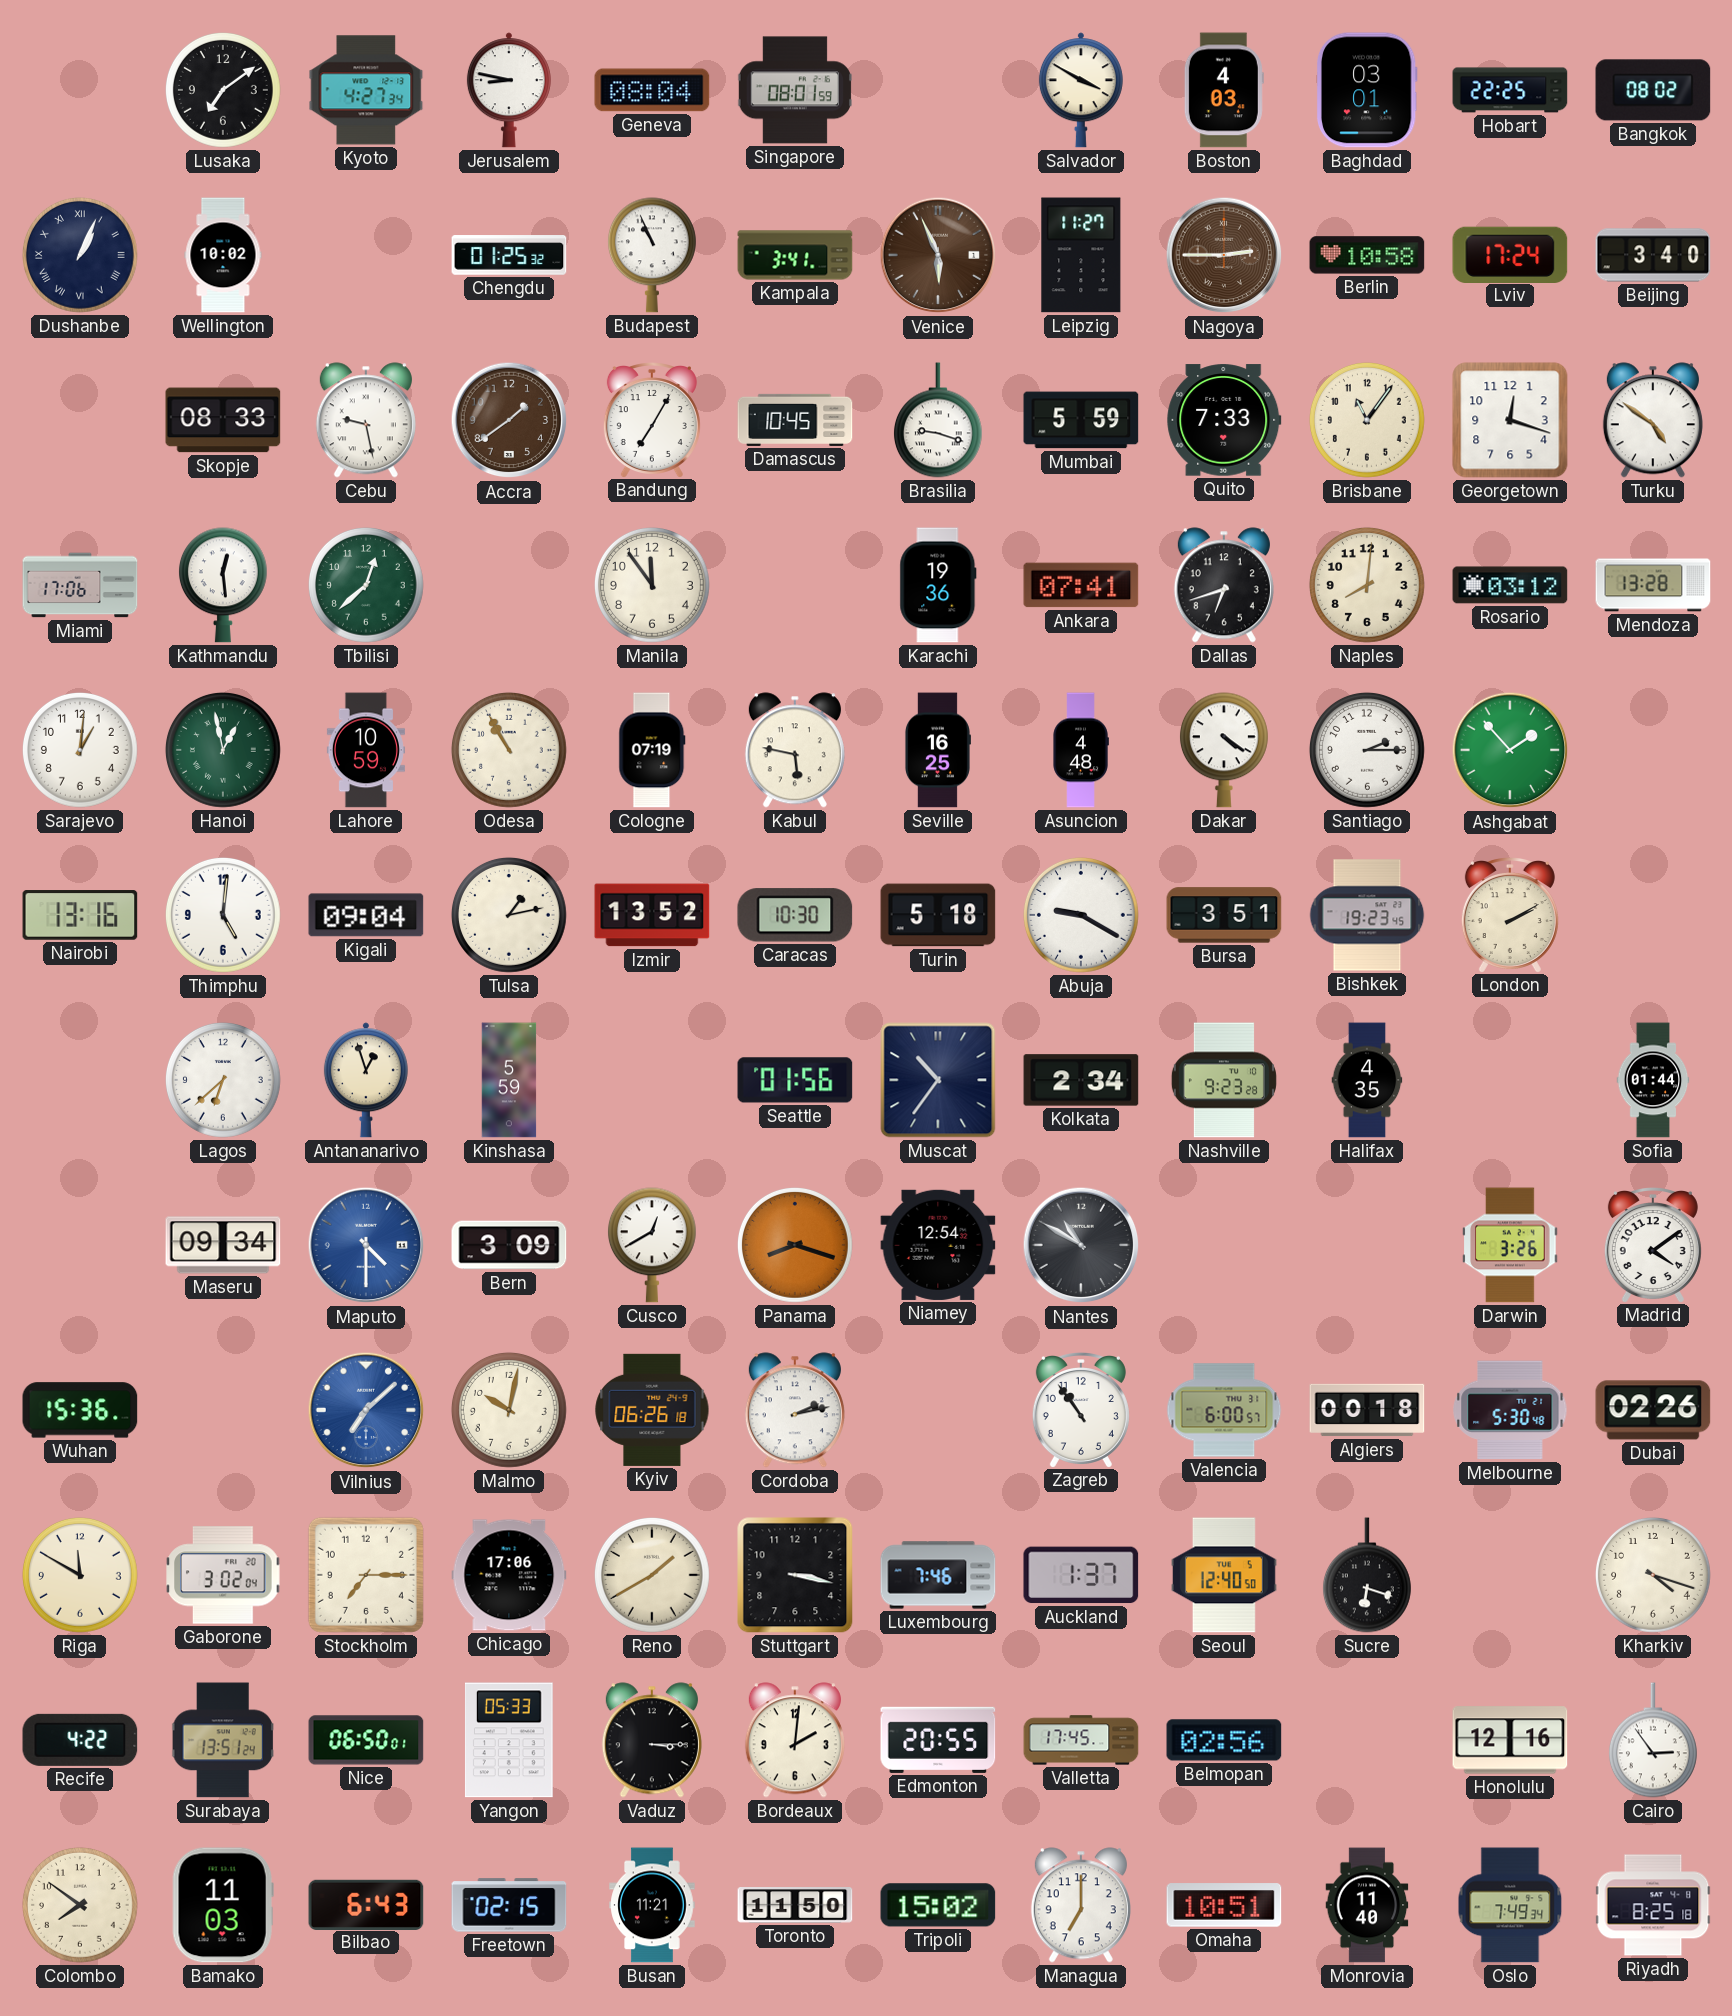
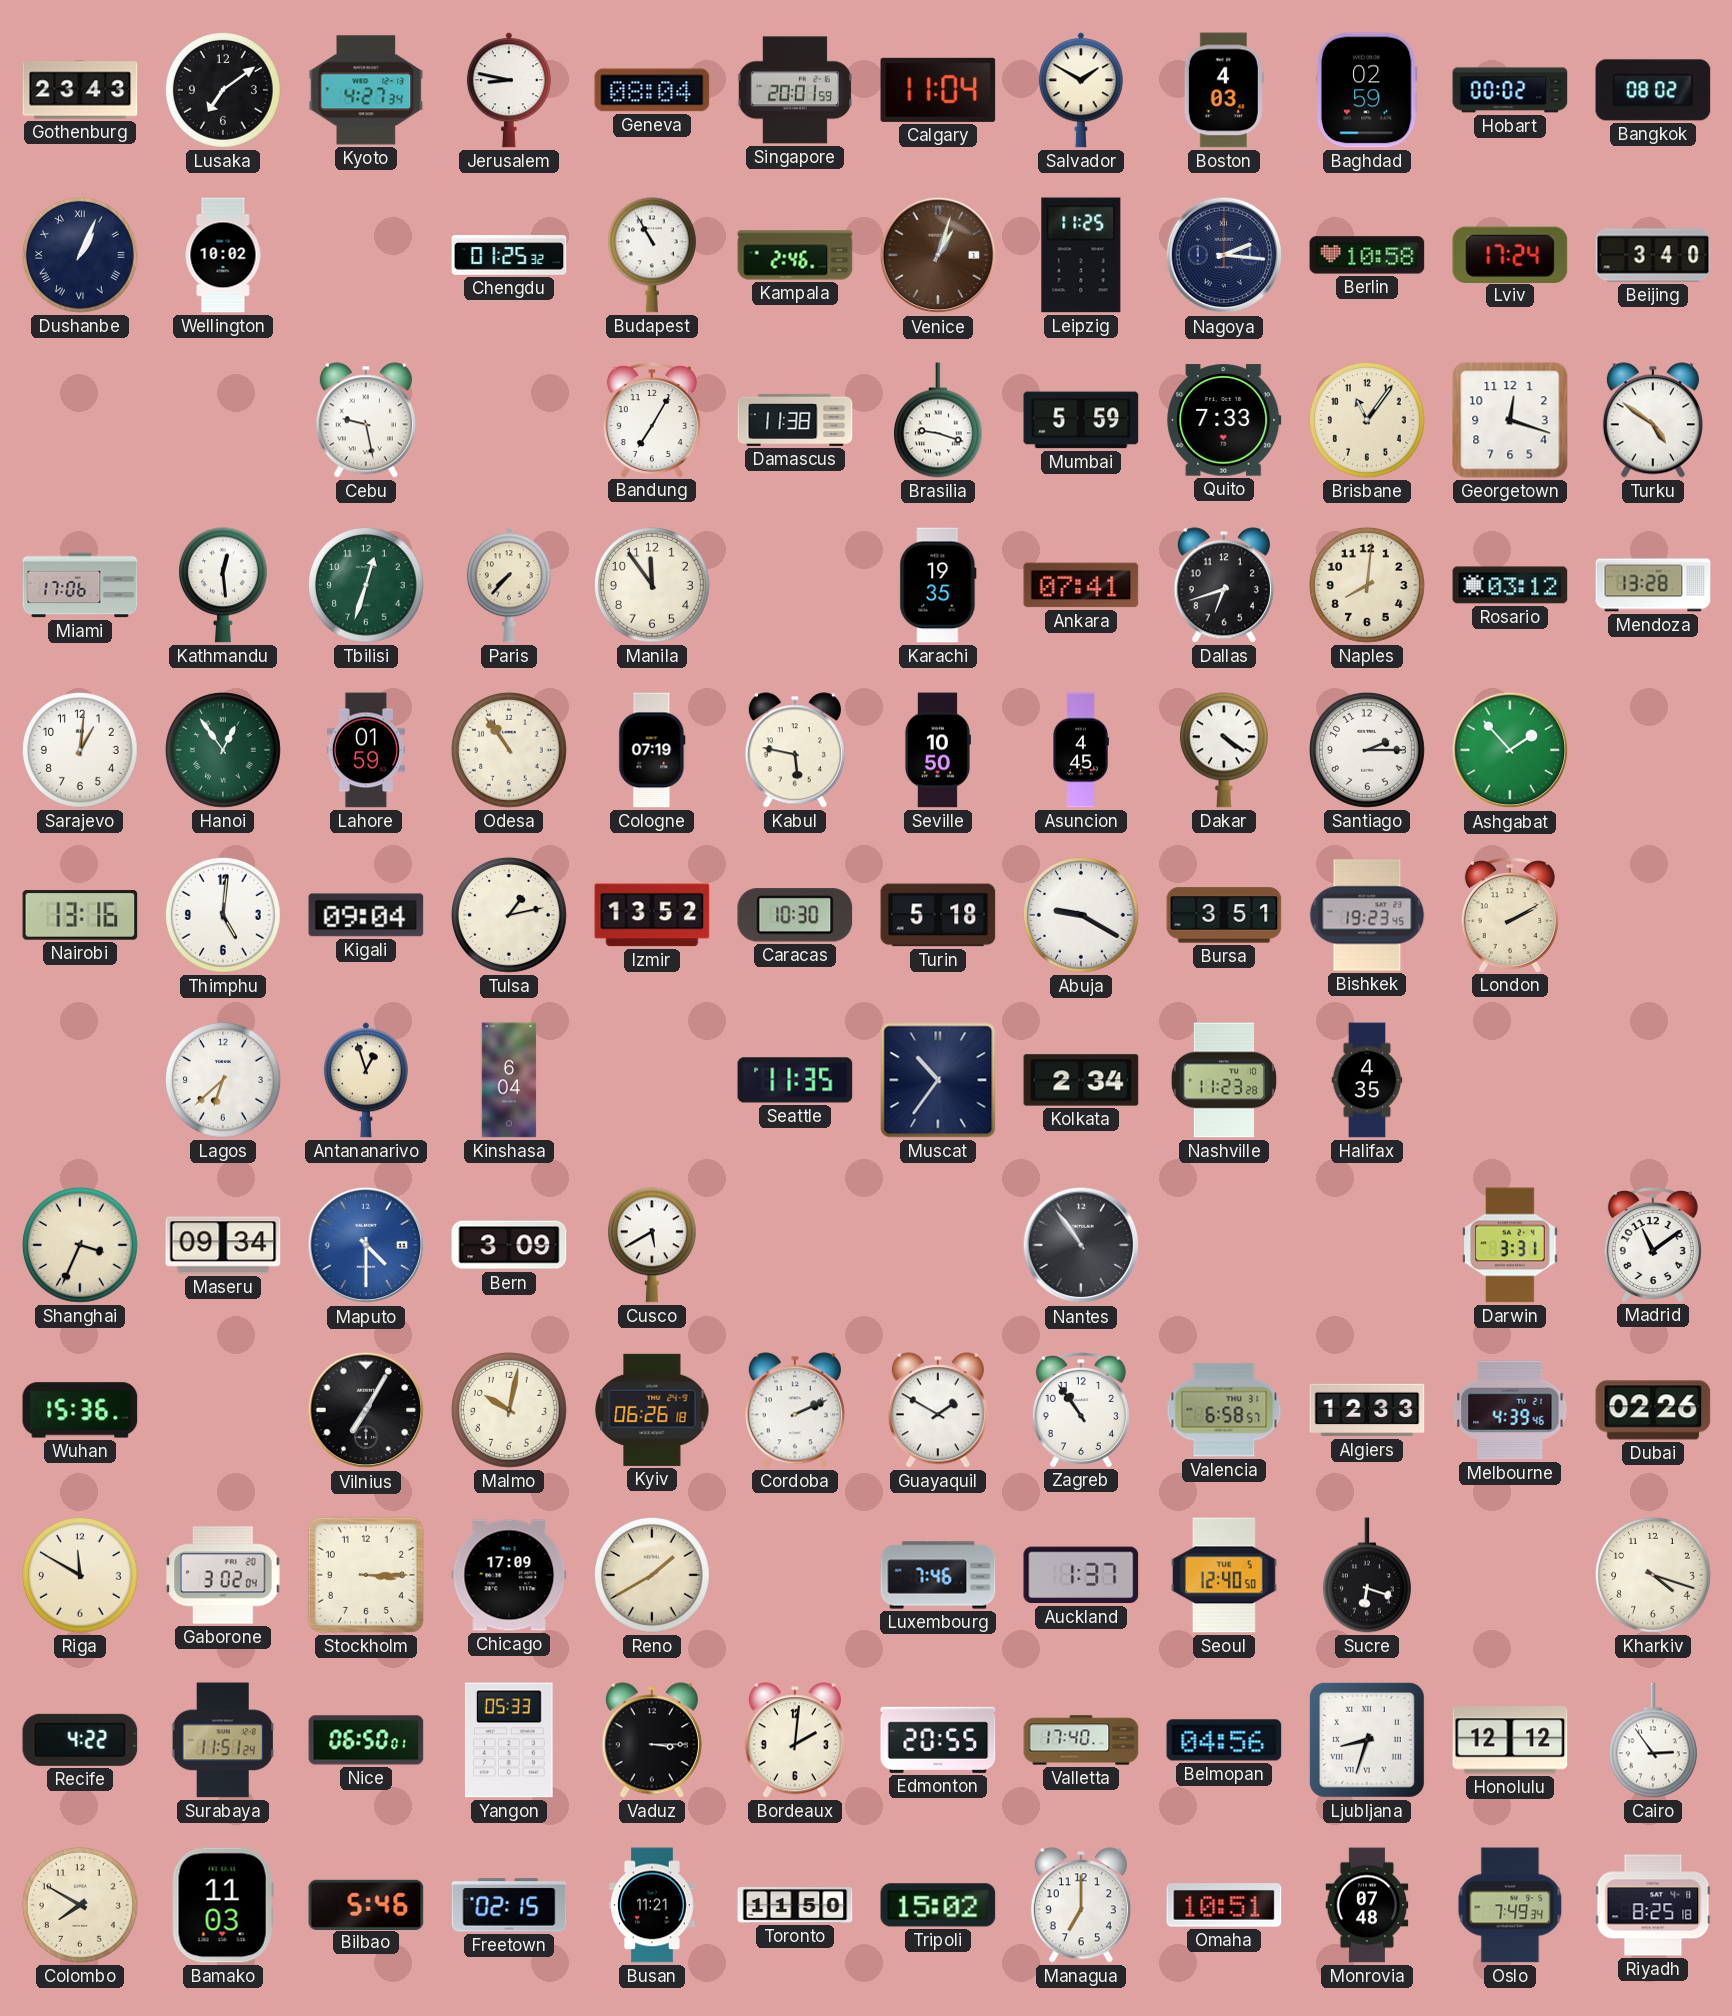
Gothenburg: none -> 23:43 (80, 90)
Singapore: 08:01 -> 20:01 (794, 90)
Calgary: none -> 11:04 (938, 90)
Salvador: 3:50 -> 1:50 (1081, 90)
Baghdad: 03:01 -> 02:59 (1367, 90)
Hobart: 22:25 -> 00:02 (1510, 90)
Budapest: 10:56 -> 10:55 (652, 255)
Kampala: 3:41 -> 2:46 (795, 255)
Venice: 5:56 -> 1:03 (938, 255)
Leipzig: 11:27 -> 11:25 (1081, 255)
Nagoya: 2:45 -> 2:16 (1224, 255)
Nagoya dial: brown -> navy (1224, 255)
Skopje: 08:33 -> none (223, 420)
Accra: 1:39 -> none (509, 420)
Damascus: 10:45 -> 11:38 (795, 420)
Tbilisi: 12:38 -> 12:33 (366, 585)
Paris: none -> 7:37 (509, 585)
Karachi: 19:36 -> 19:35 (938, 585)
Hanoi: 12:58 -> 12:54 (223, 750)
Lahore: 10:59 -> 01:59 (366, 750)
Odesa: 10:55 -> 10:54 (509, 750)
Seville: 16:25 -> 10:50 (937, 750)
Asuncion: 4:48 -> 4:45 (1081, 750)
Kinshasa: 5:59 -> 6:04 (509, 1080)
Seattle: 01:56 -> 11:35 (795, 1080)
Nashville: 9:23 -> 11:23 (1224, 1080)
Sofia: 01:44 -> none (1653, 1080)
Shanghai: none -> 3:34 (80, 1245)
Cusco: 12:40 -> 5:40 (652, 1245)
Panama: 8:18 -> none (795, 1245)
Niamey: 12:54 -> none (938, 1245)
Nantes: 10:50 -> 10:54 (1081, 1245)
Darwin: 3:26 -> 3:31 (1510, 1245)
Madrid: 4:09 -> 11:09 (1653, 1245)
Vilnius: 7:08 -> 7:05 (366, 1410)
Vilnius dial: blue -> black (366, 1410)
Cordoba: 2:13 -> 2:11 (795, 1410)
Guayaquil: none -> 1:50 (938, 1410)
Valencia: 6:00 -> 6:58 (1224, 1410)
Algiers: 00:18 -> 12:33 (1367, 1410)
Melbourne: 5:30 -> 4:39 (1510, 1410)
Stockholm: 7:15 -> 3:15 (366, 1575)
Chicago: 17:06 -> 17:09 (509, 1575)
Stuttgart: 3:17 -> none (795, 1575)
Surabaya: 13:51 -> 11:51 (223, 1740)
Valletta: 17:45 -> 17:40 (1081, 1740)
Belmopan: 02:56 -> 04:56 (1224, 1740)
Ljubljana: none -> 8:33 (1367, 1740)
Honolulu: 12:16 -> 12:12 (1510, 1740)
Colombo: 7:51 -> 7:50 (80, 1905)
Bilbao: 6:43 -> 5:46 (366, 1904)
Monrovia: 11:40 -> 07:48 (1367, 1905)
